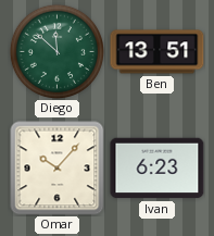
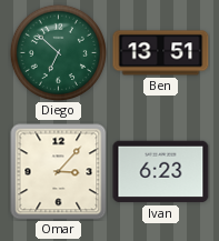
Diego: 11:52 -> 6:52 (58, 52)
Omar: 10:07 -> 3:07 (59, 172)
